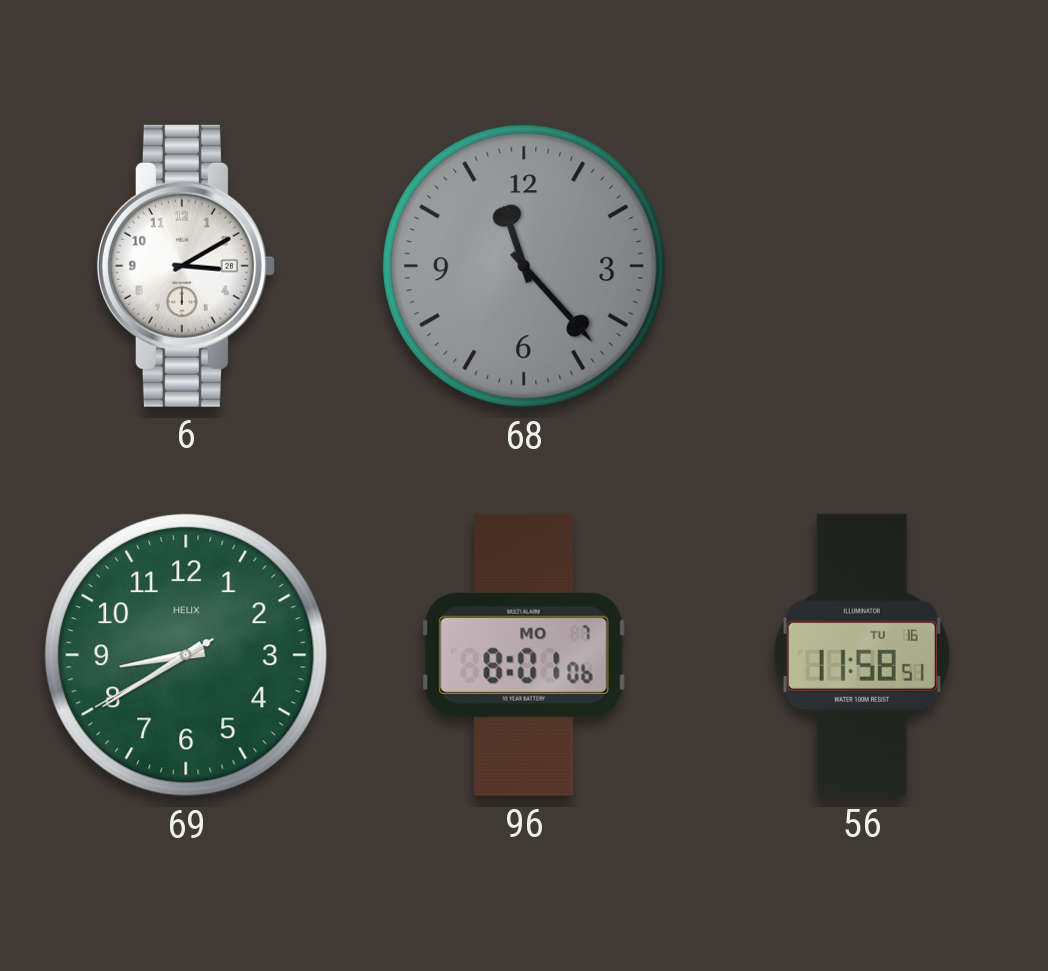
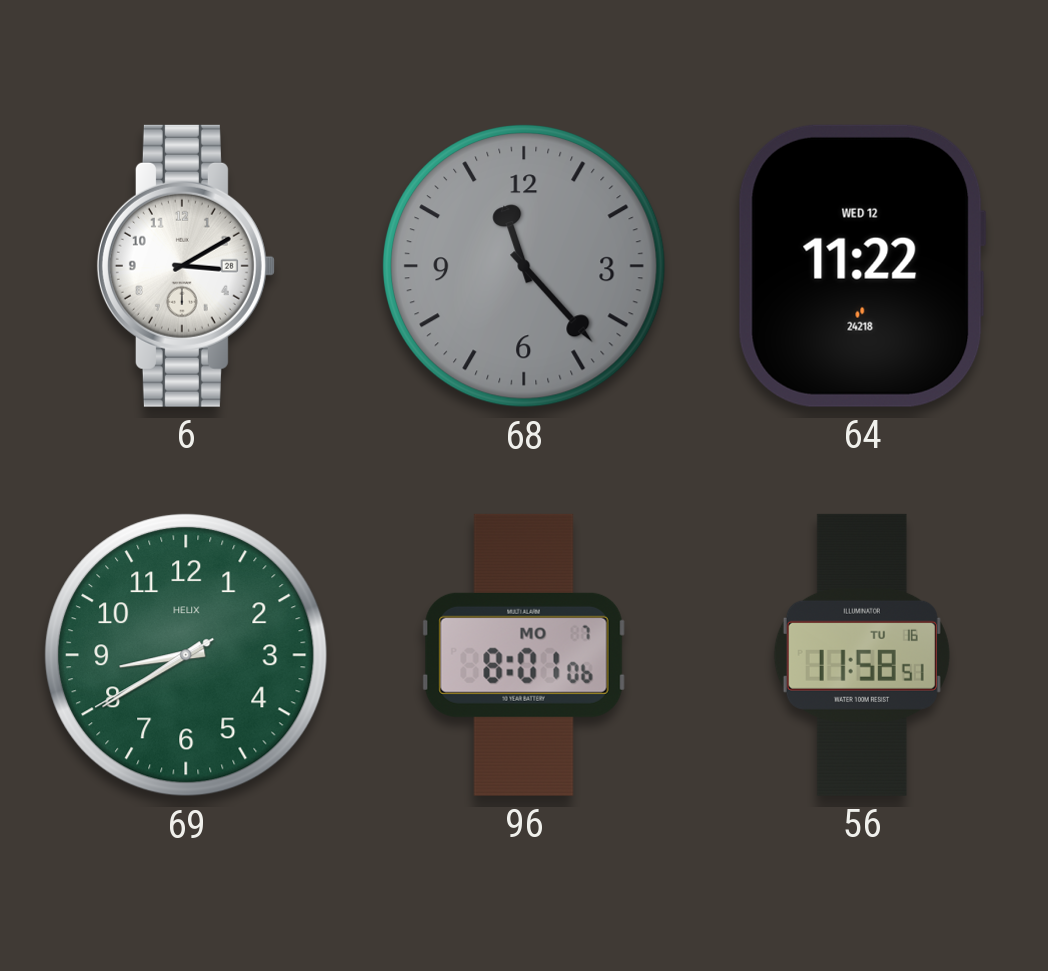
64: none -> 11:22 (862, 266)
